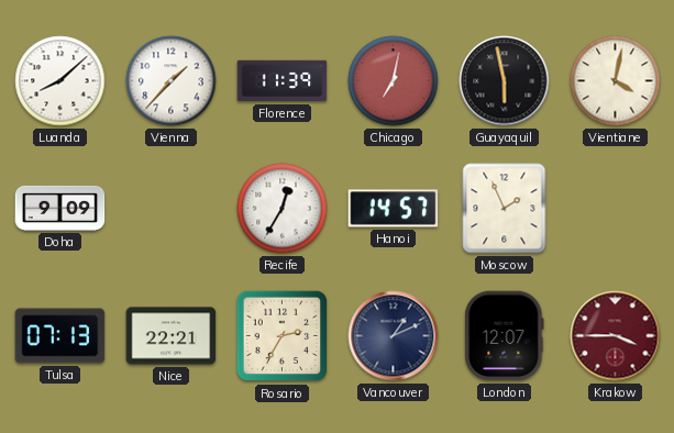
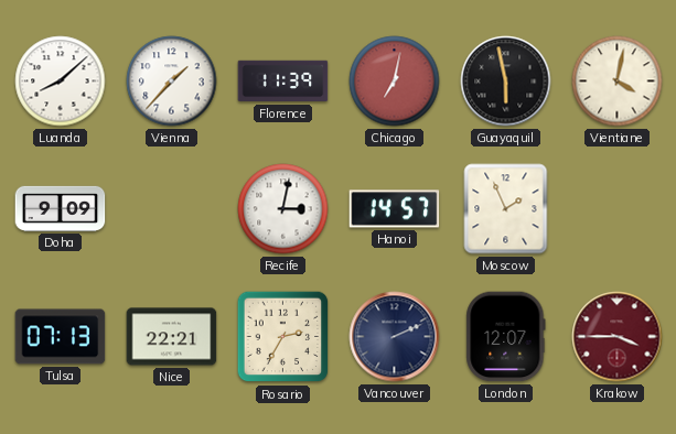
Recife: 12:35 -> 3:02 (283, 209)
Vancouver: 1:11 -> 2:11 (395, 337)
